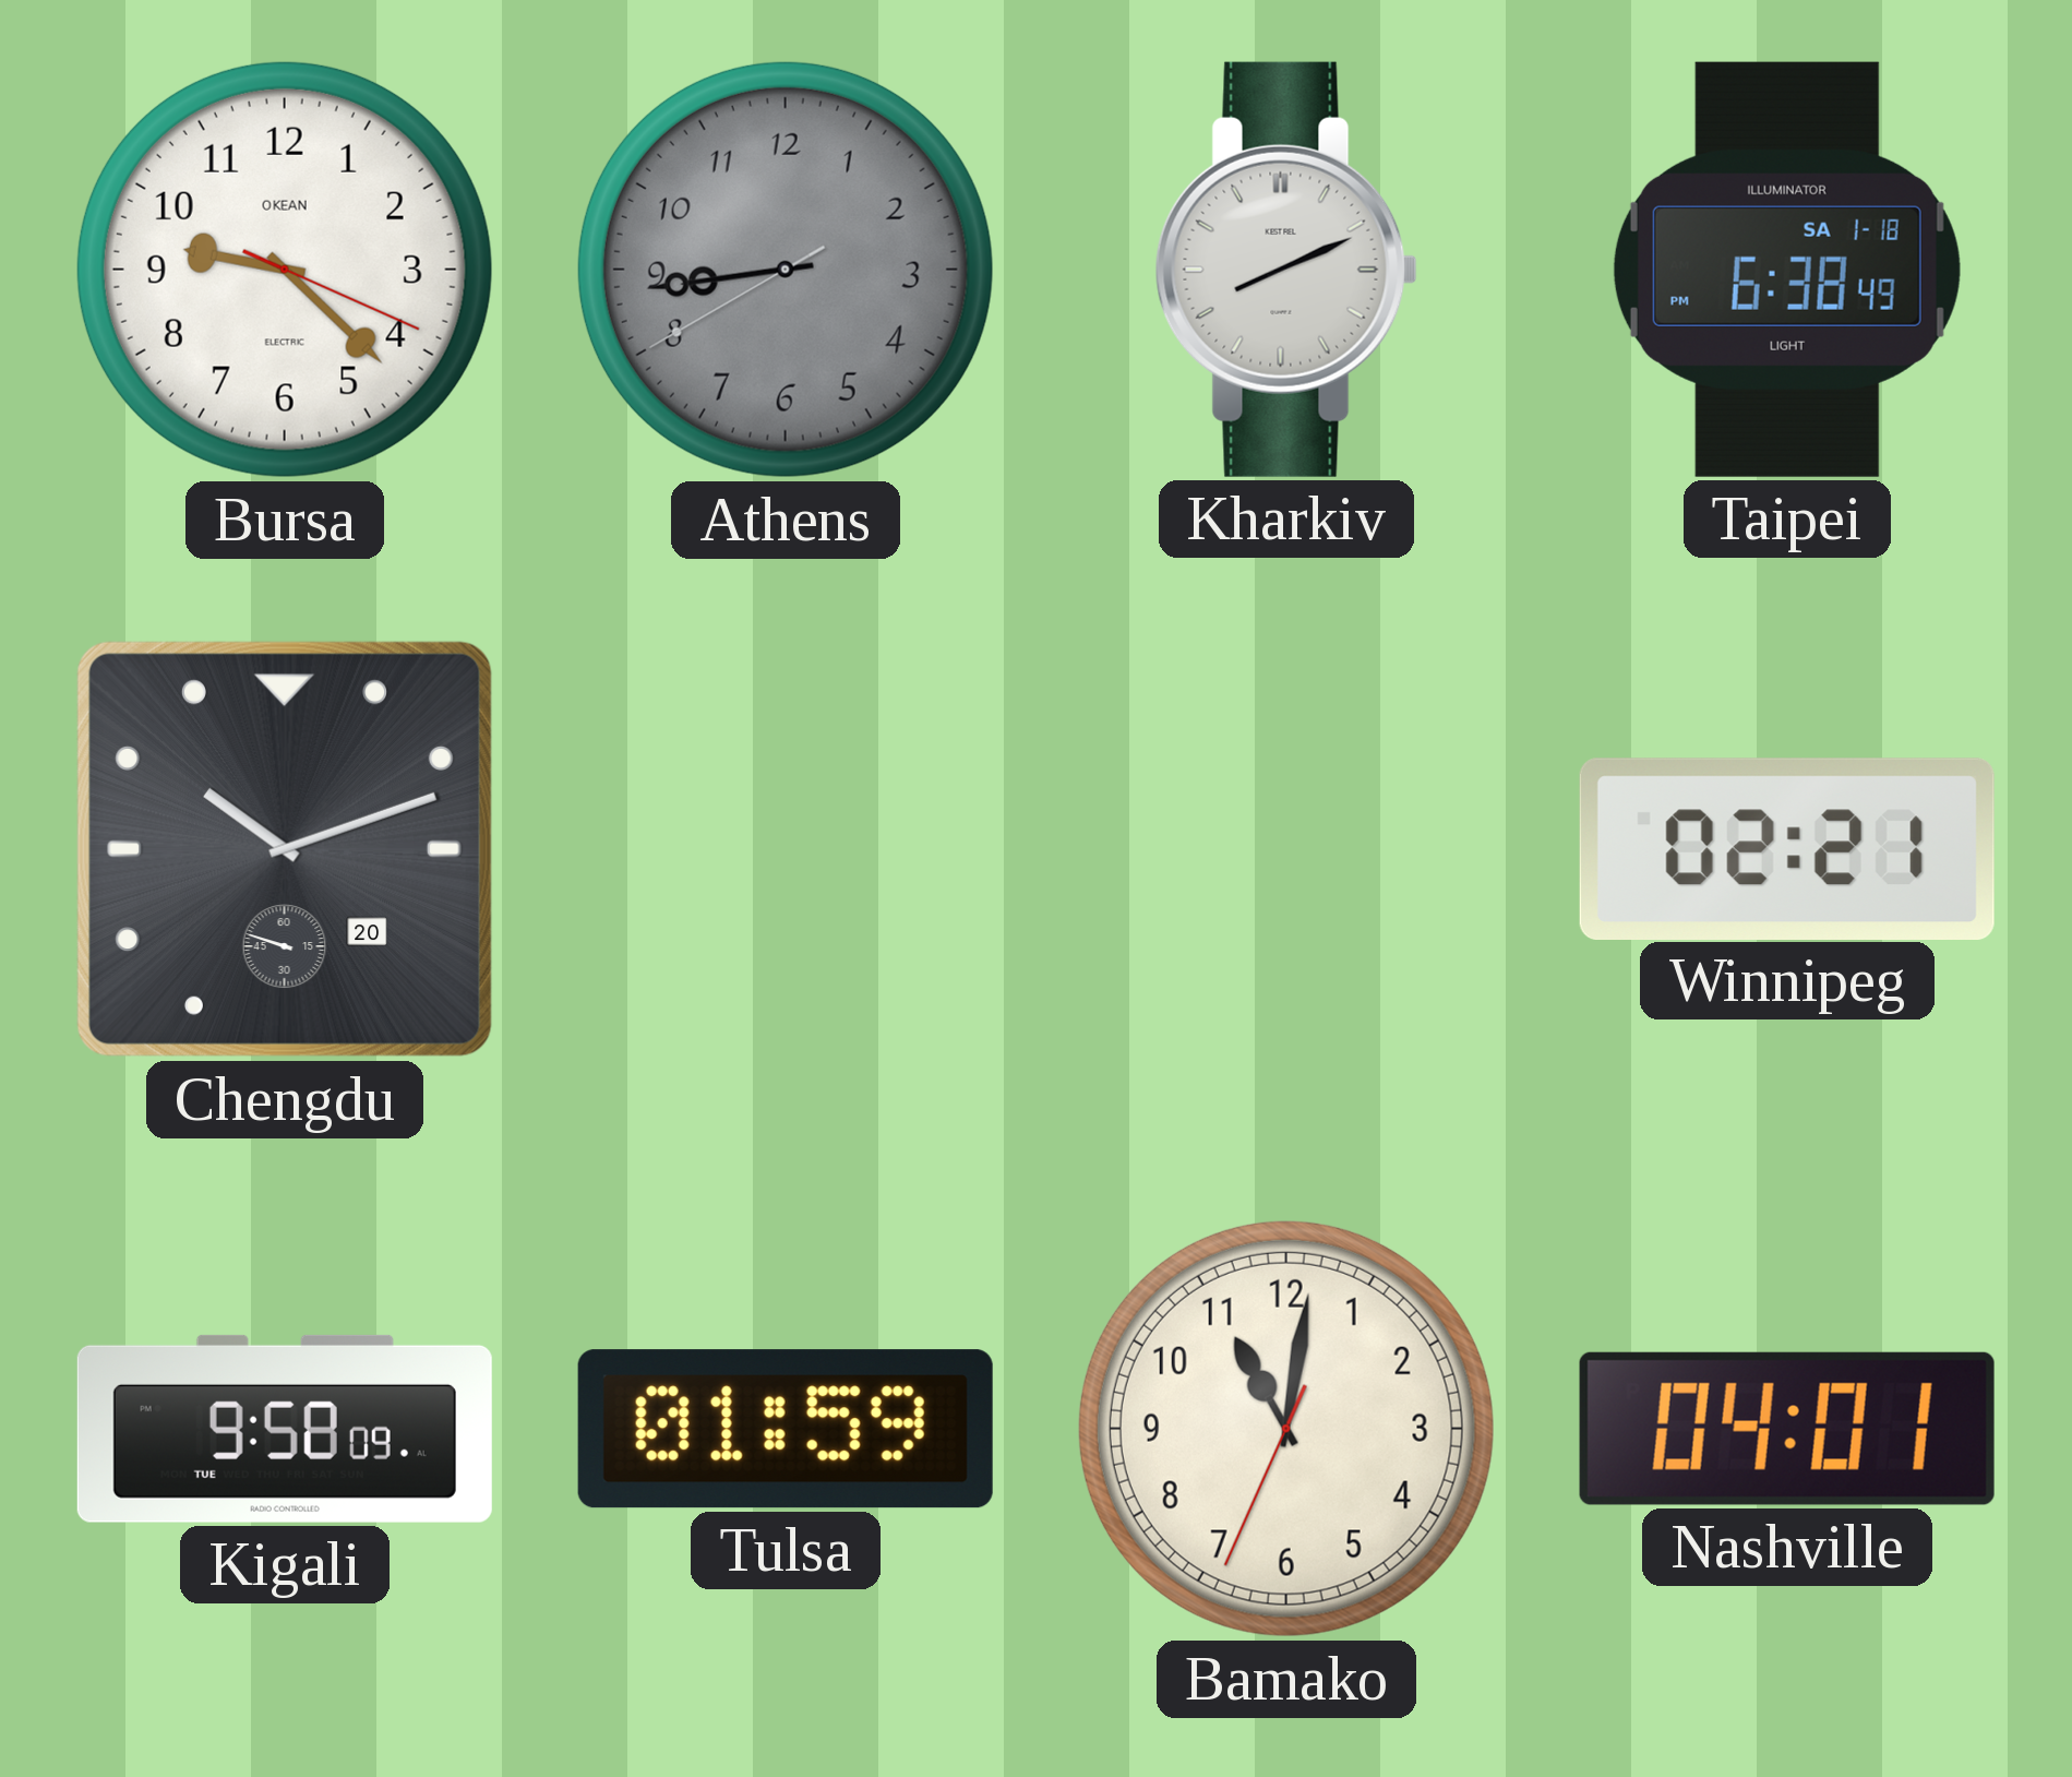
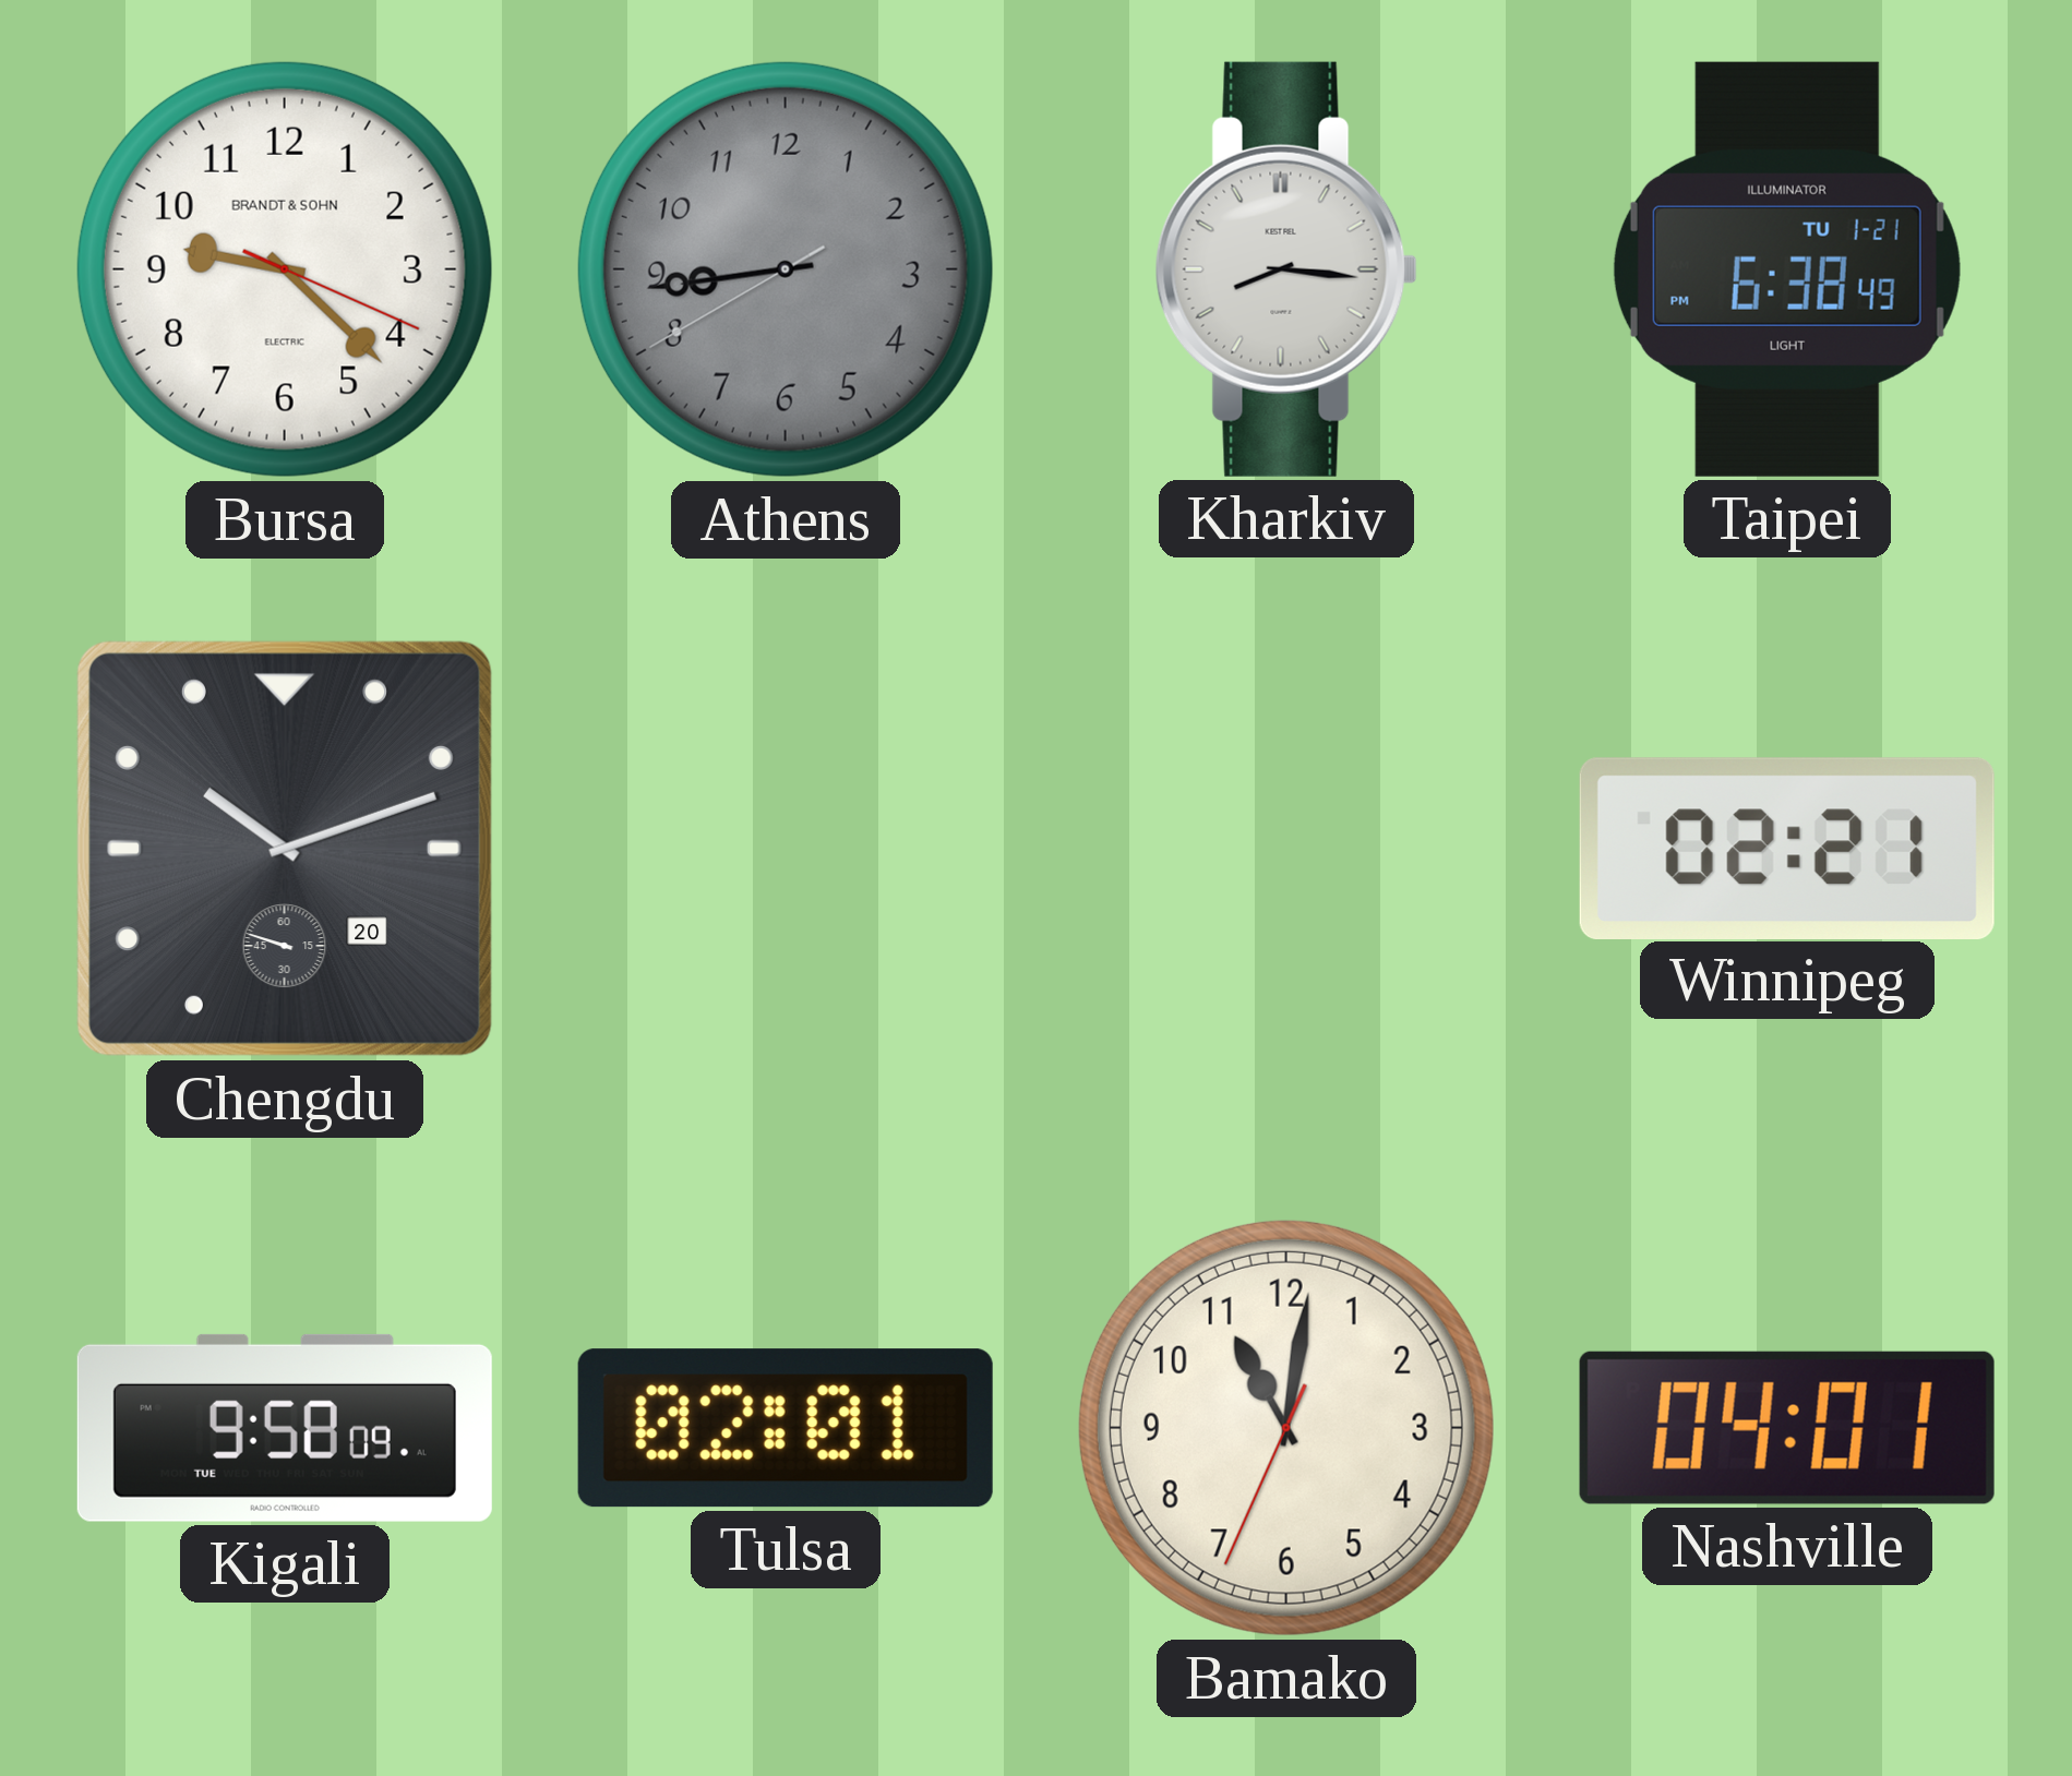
Bursa brand: OKEAN -> BRANDT & SOHN (285, 269)
Kharkiv: 8:11 -> 8:16 (1286, 269)
Taipei date: SA 1-18 -> TU 1-21 (1787, 269)
Tulsa: 01:59 -> 02:01 (786, 1428)
